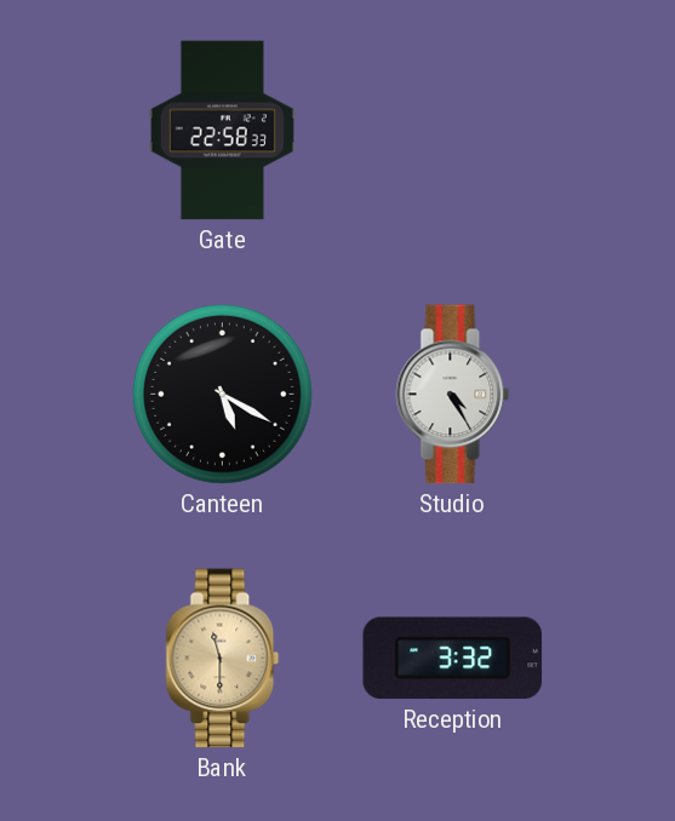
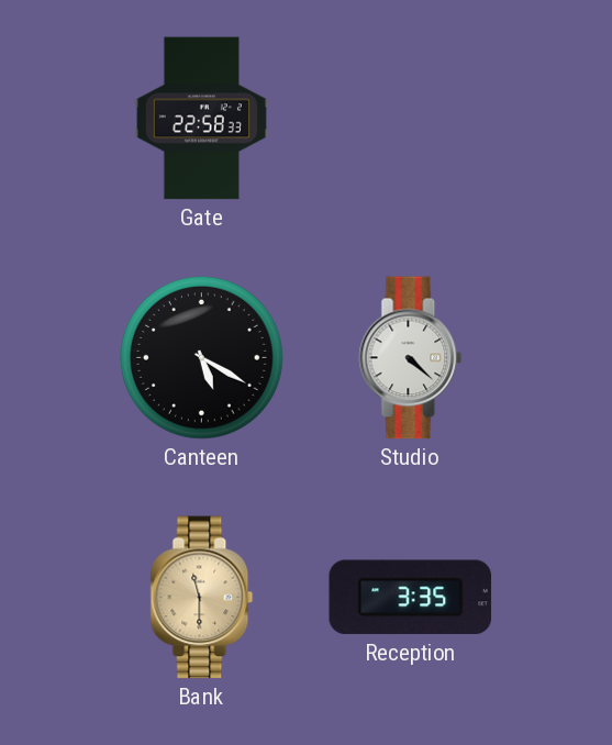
Studio: 4:25 -> 4:22 (411, 358)
Reception: 3:32 -> 3:35 (411, 598)
